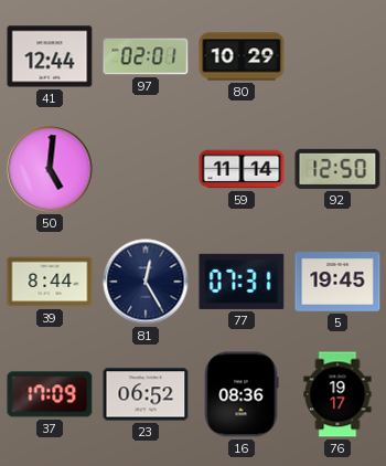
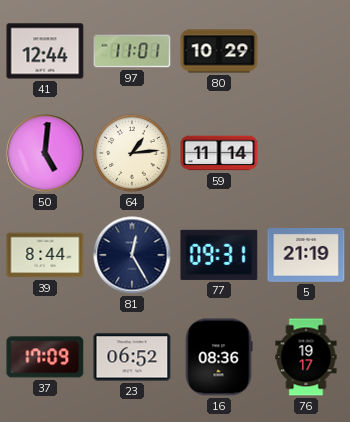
97: 02:01 -> 11:01 (132, 51)
64: none -> 1:14 (132, 153)
92: 12:50 -> none (337, 169)
77: 07:31 -> 09:31 (219, 255)
5: 19:45 -> 21:19 (306, 256)
